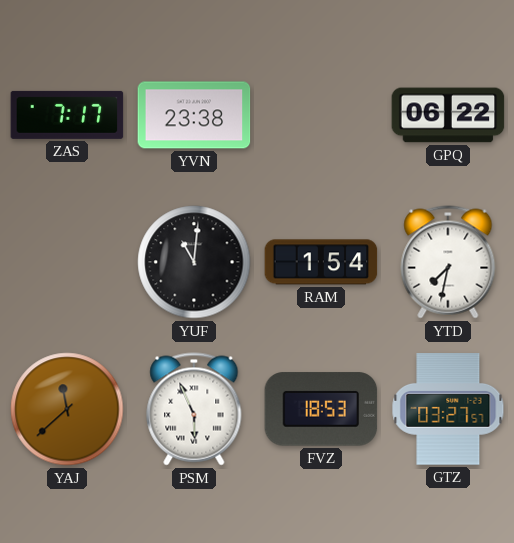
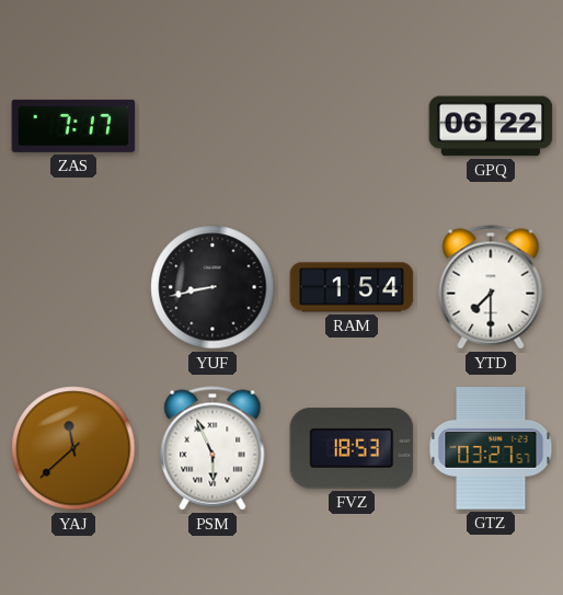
YVN: 23:38 -> none (194, 115)
YUF: 11:01 -> 8:43 (212, 287)
YTD: 7:32 -> 7:30 (491, 287)
